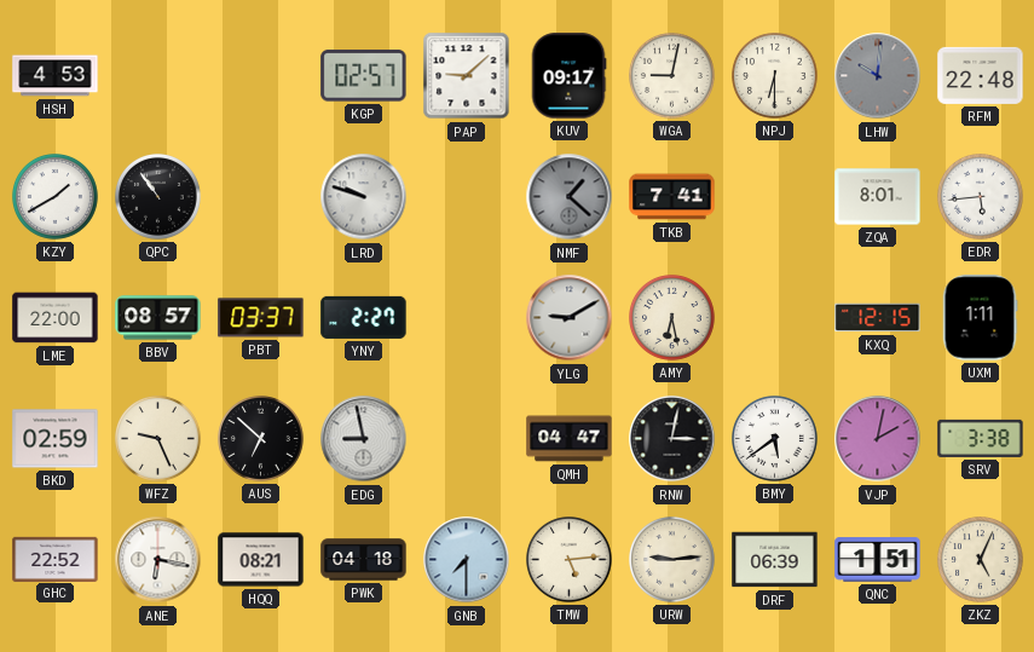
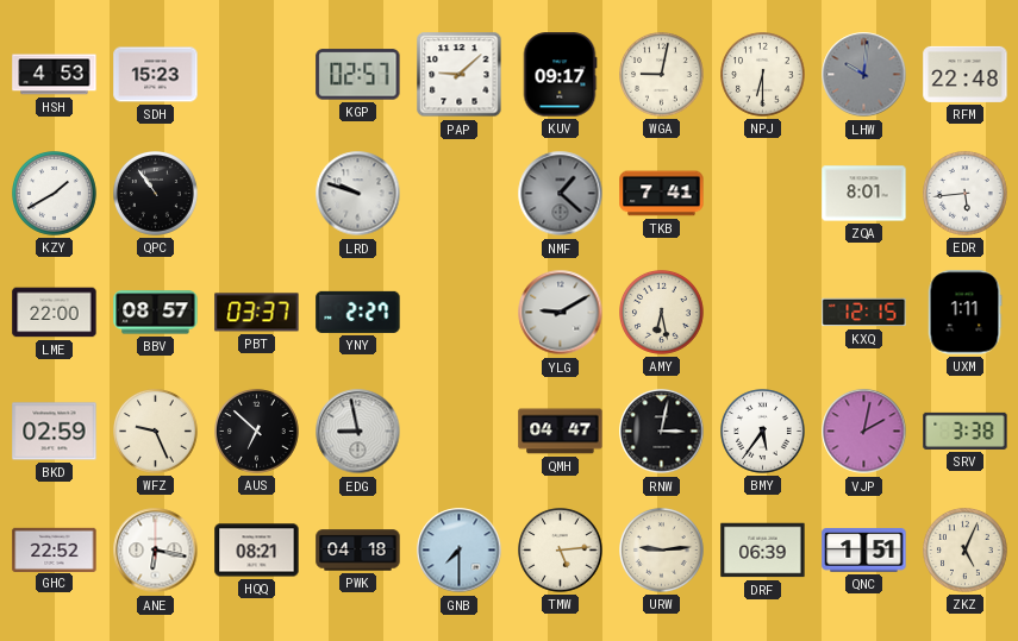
SDH: none -> 15:23 (156, 75)
BMY: 5:39 -> 5:36 (763, 432)
